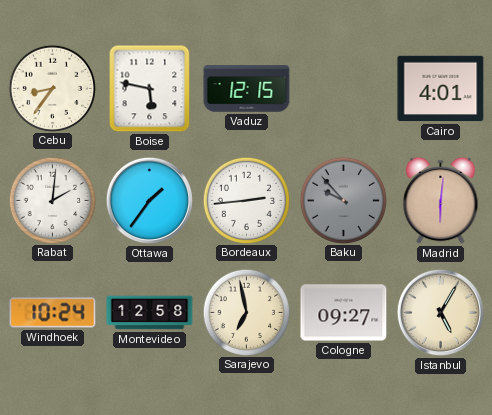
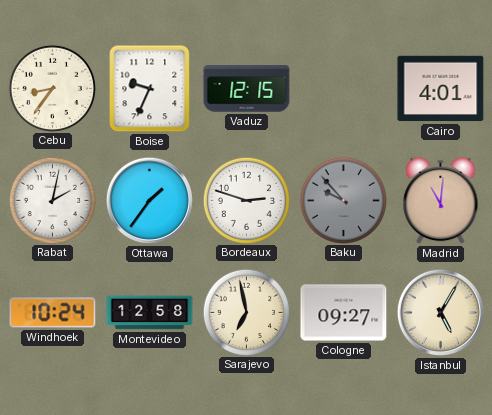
Boise: 5:47 -> 9:34 (150, 89)
Rabat: 2:01 -> 2:02 (52, 200)
Bordeaux: 2:44 -> 2:48 (246, 200)
Madrid: 6:01 -> 11:01 (441, 201)
